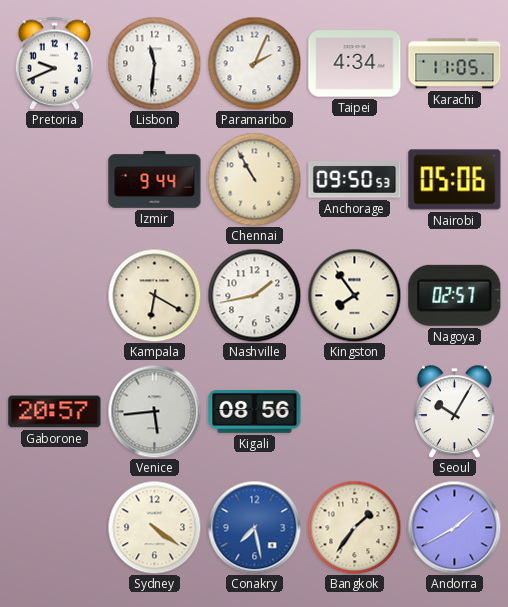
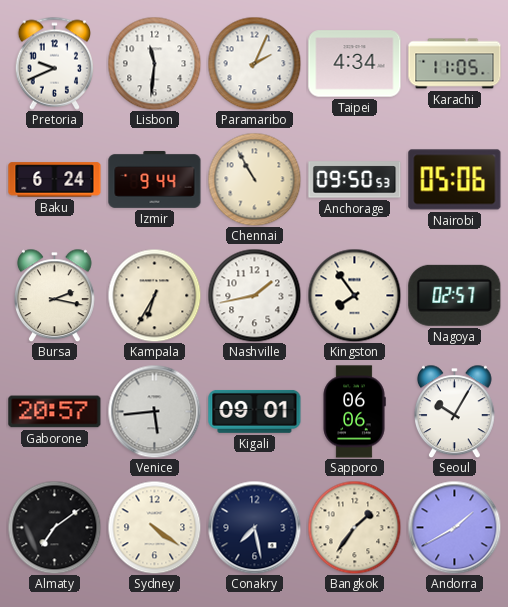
Baku: none -> 6:24 (55, 180)
Bursa: none -> 2:17 (55, 295)
Kampala: 6:20 -> 6:35 (154, 295)
Kigali: 08:56 -> 09:01 (255, 411)
Sapporo: none -> 06:06 (354, 412)
Almaty: none -> 7:09 (54, 527)
Conakry dial: blue -> navy (254, 527)
